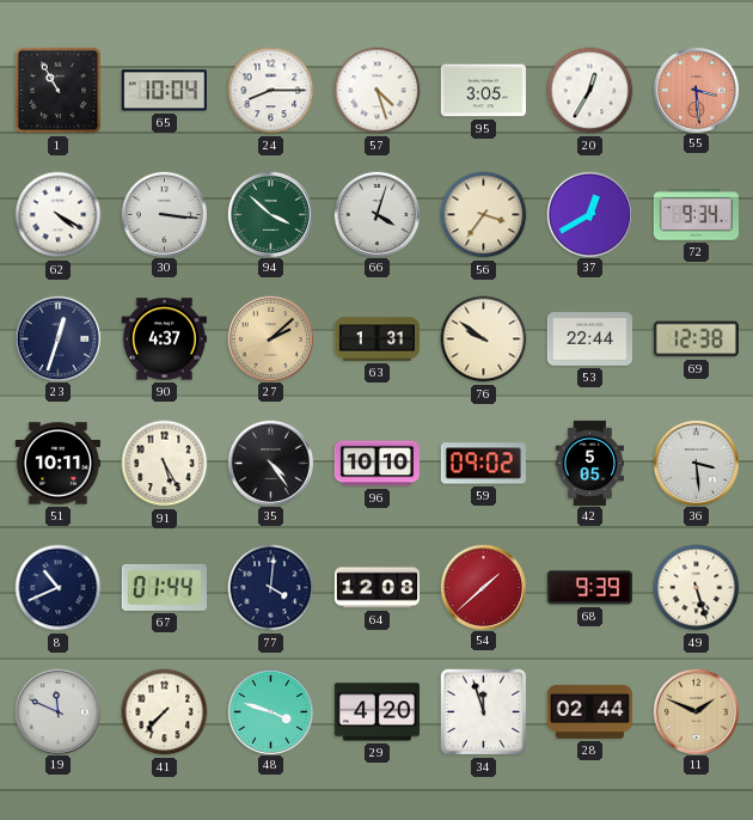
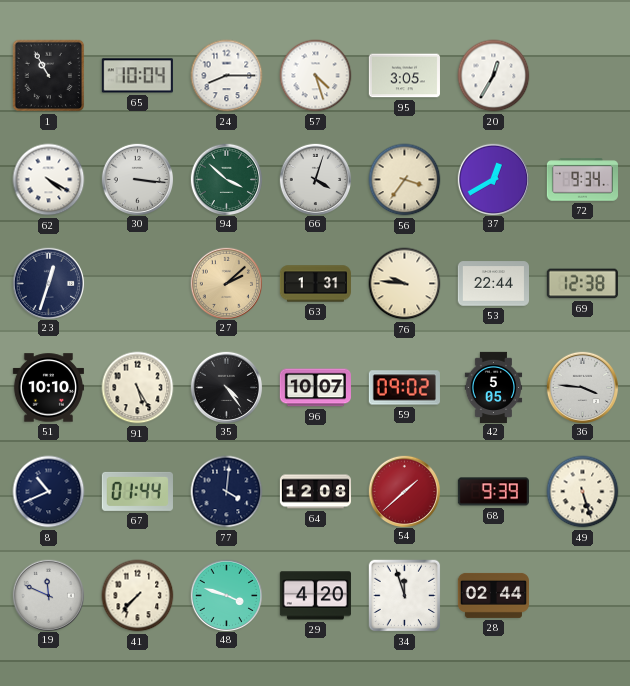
55: 3:29 -> none (696, 90)
90: 4:37 -> none (164, 339)
76: 9:51 -> 9:46 (405, 284)
51: 10:11 -> 10:10 (48, 388)
96: 10:10 -> 10:07 (315, 388)
36: 3:29 -> 3:46 (582, 387)
11: 1:49 -> none (696, 711)
